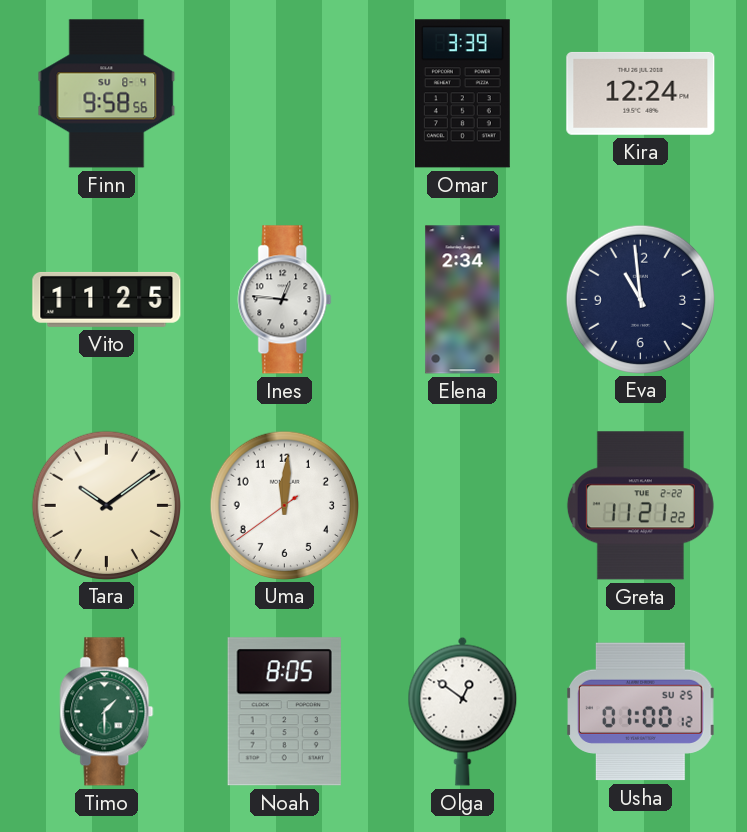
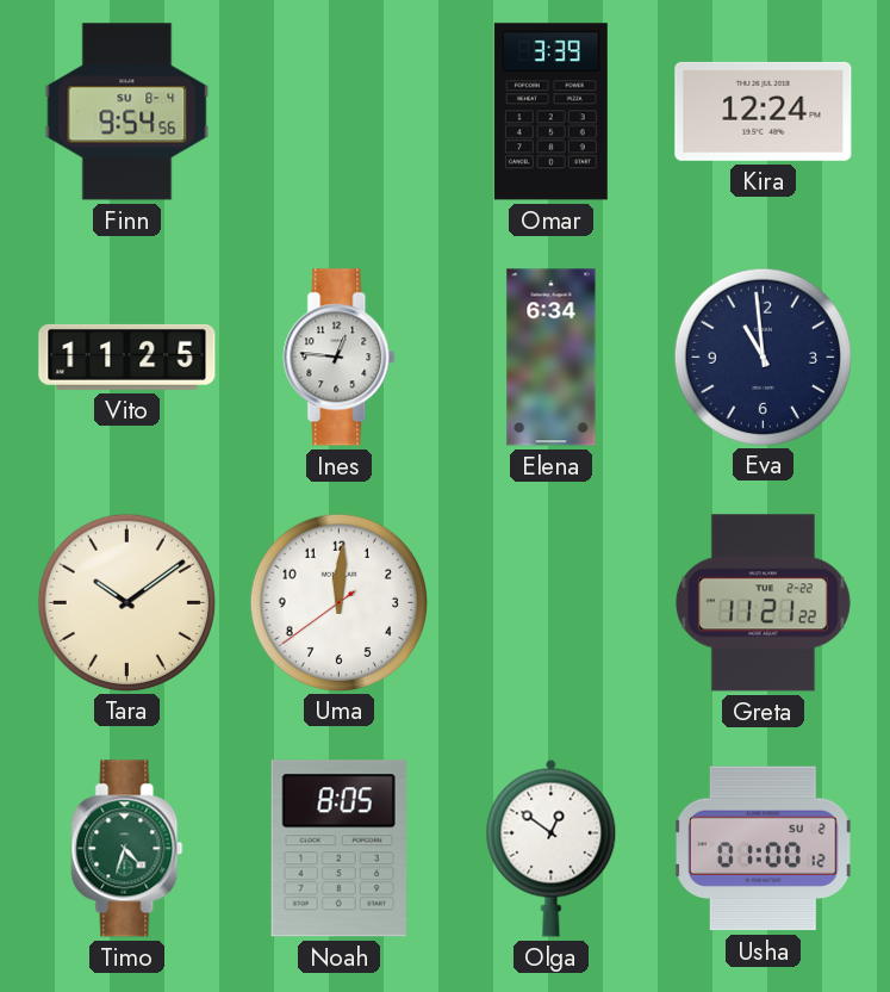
Finn: 9:58 -> 9:54 (127, 112)
Elena: 2:34 -> 6:34 (552, 358)
Timo: 1:30 -> 4:33 (127, 849)
Usha date: SU 25 -> SU 2 (764, 849)
